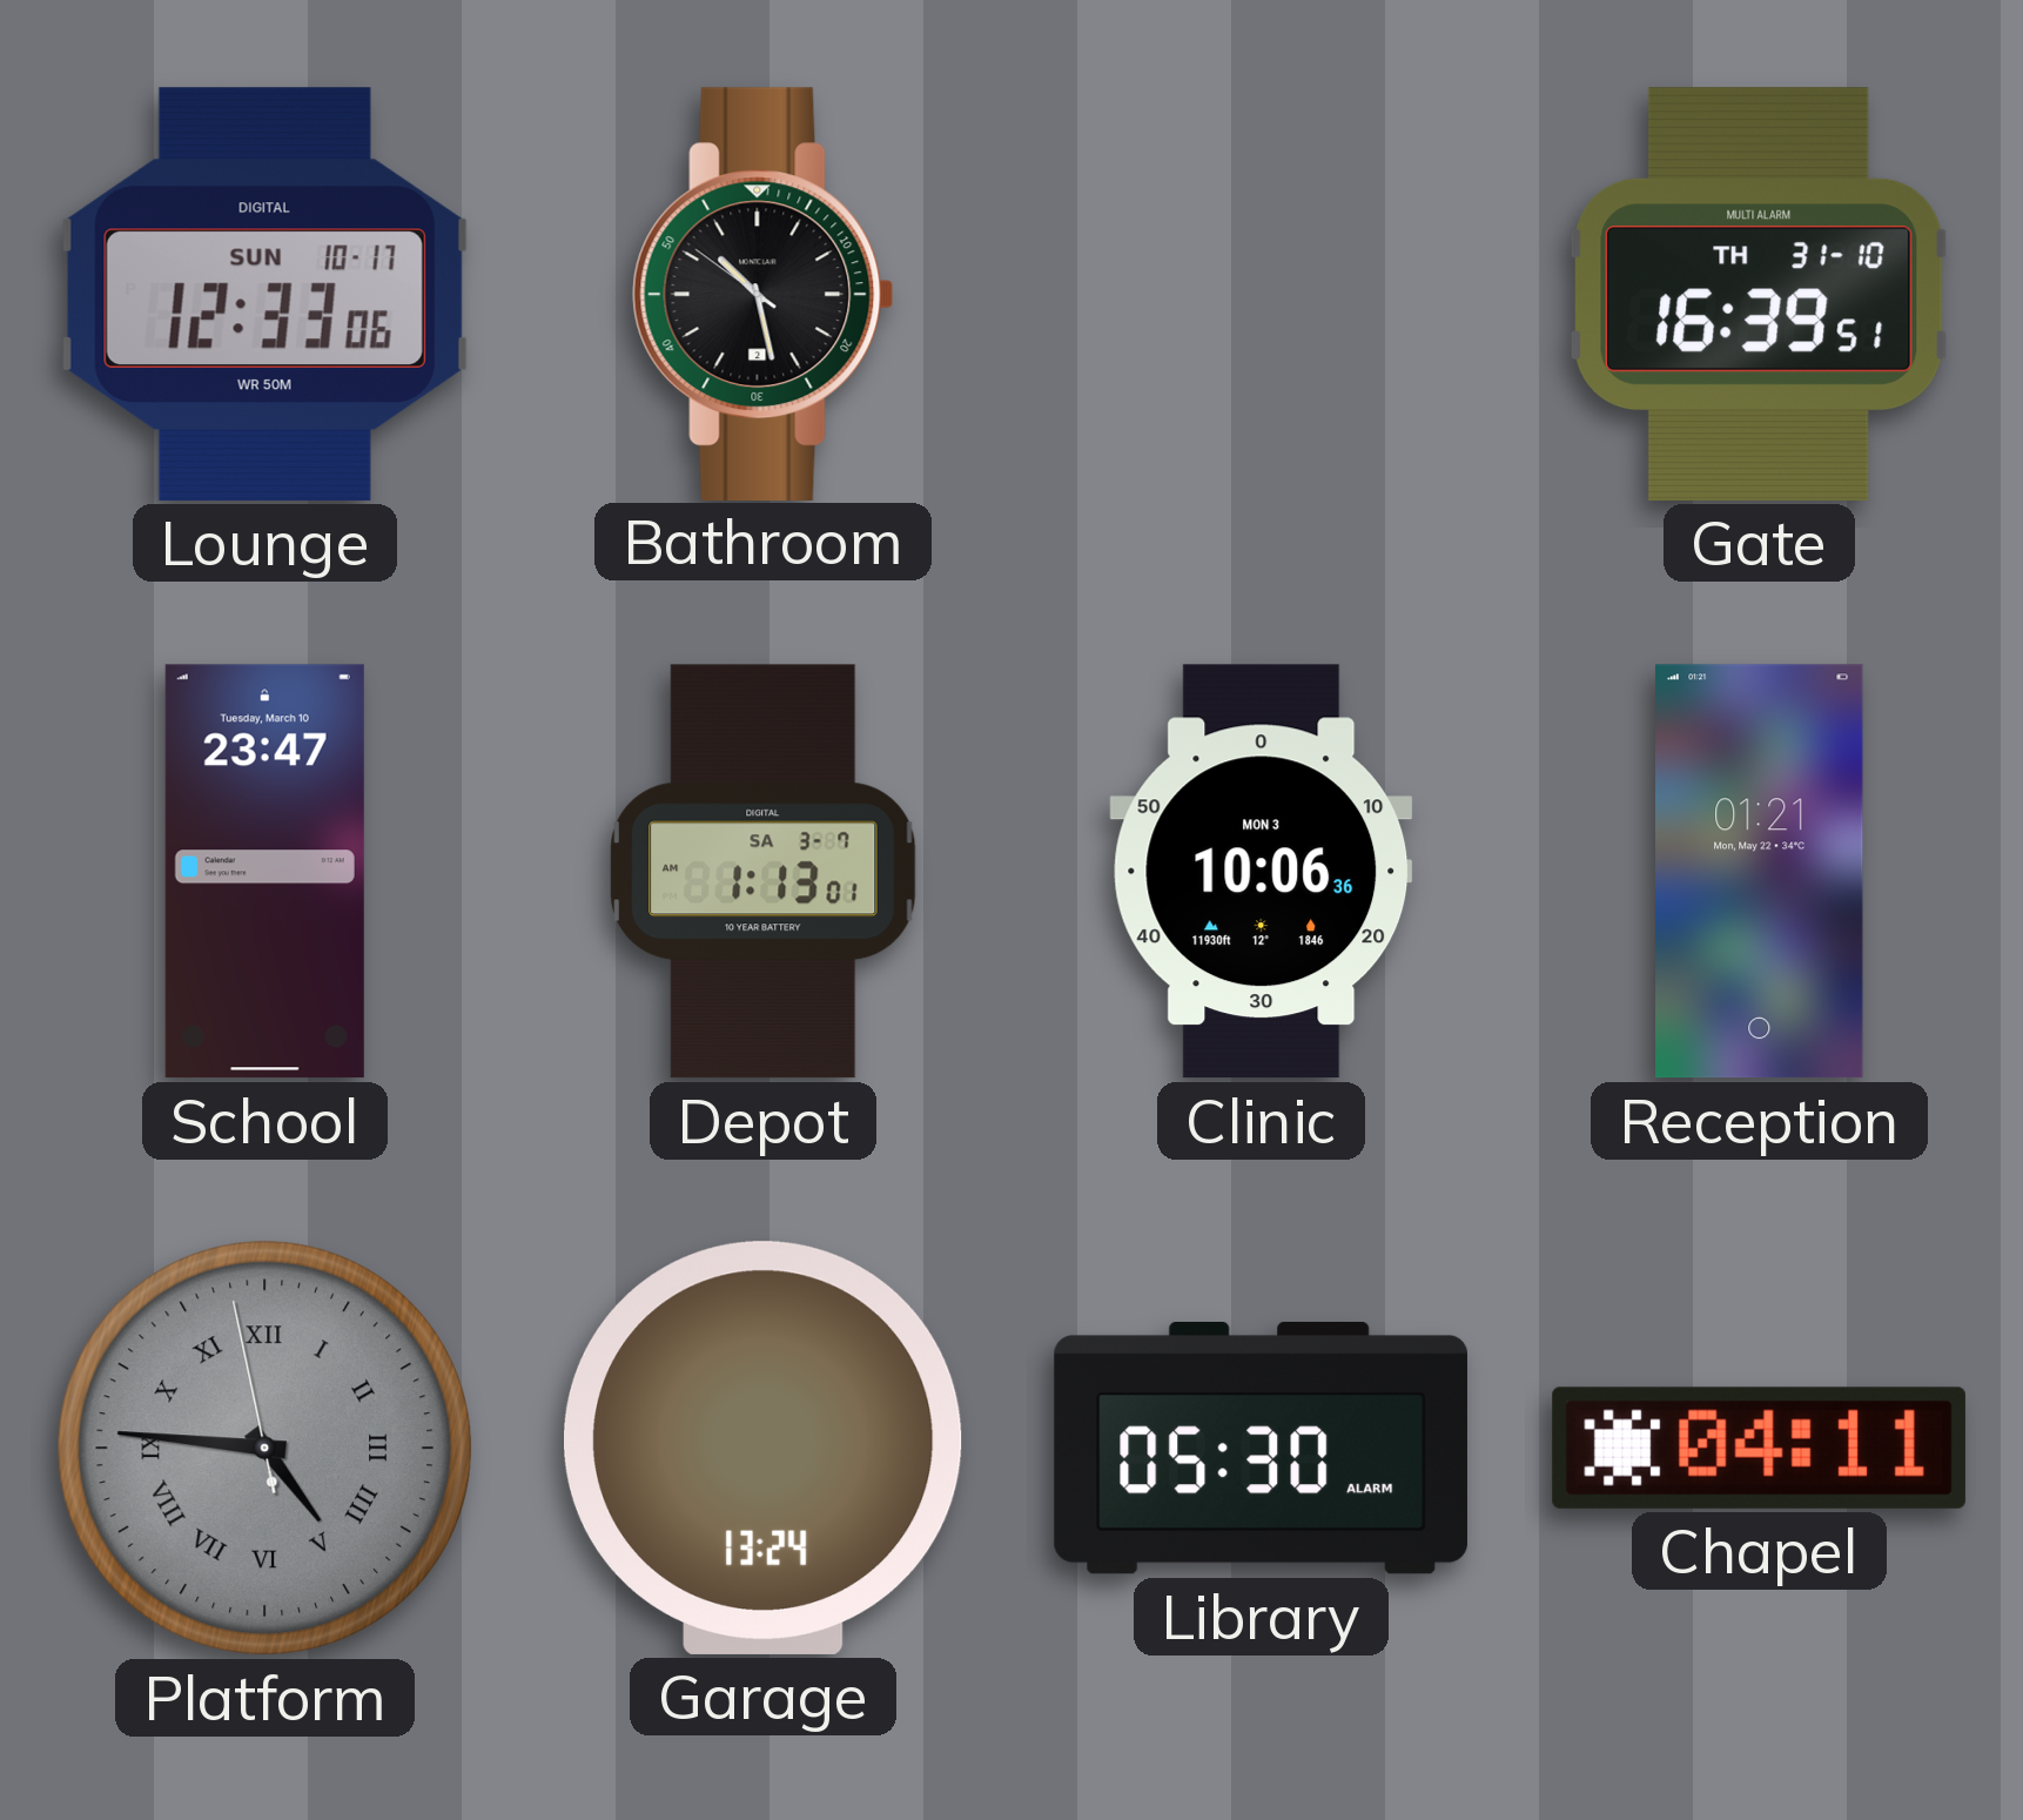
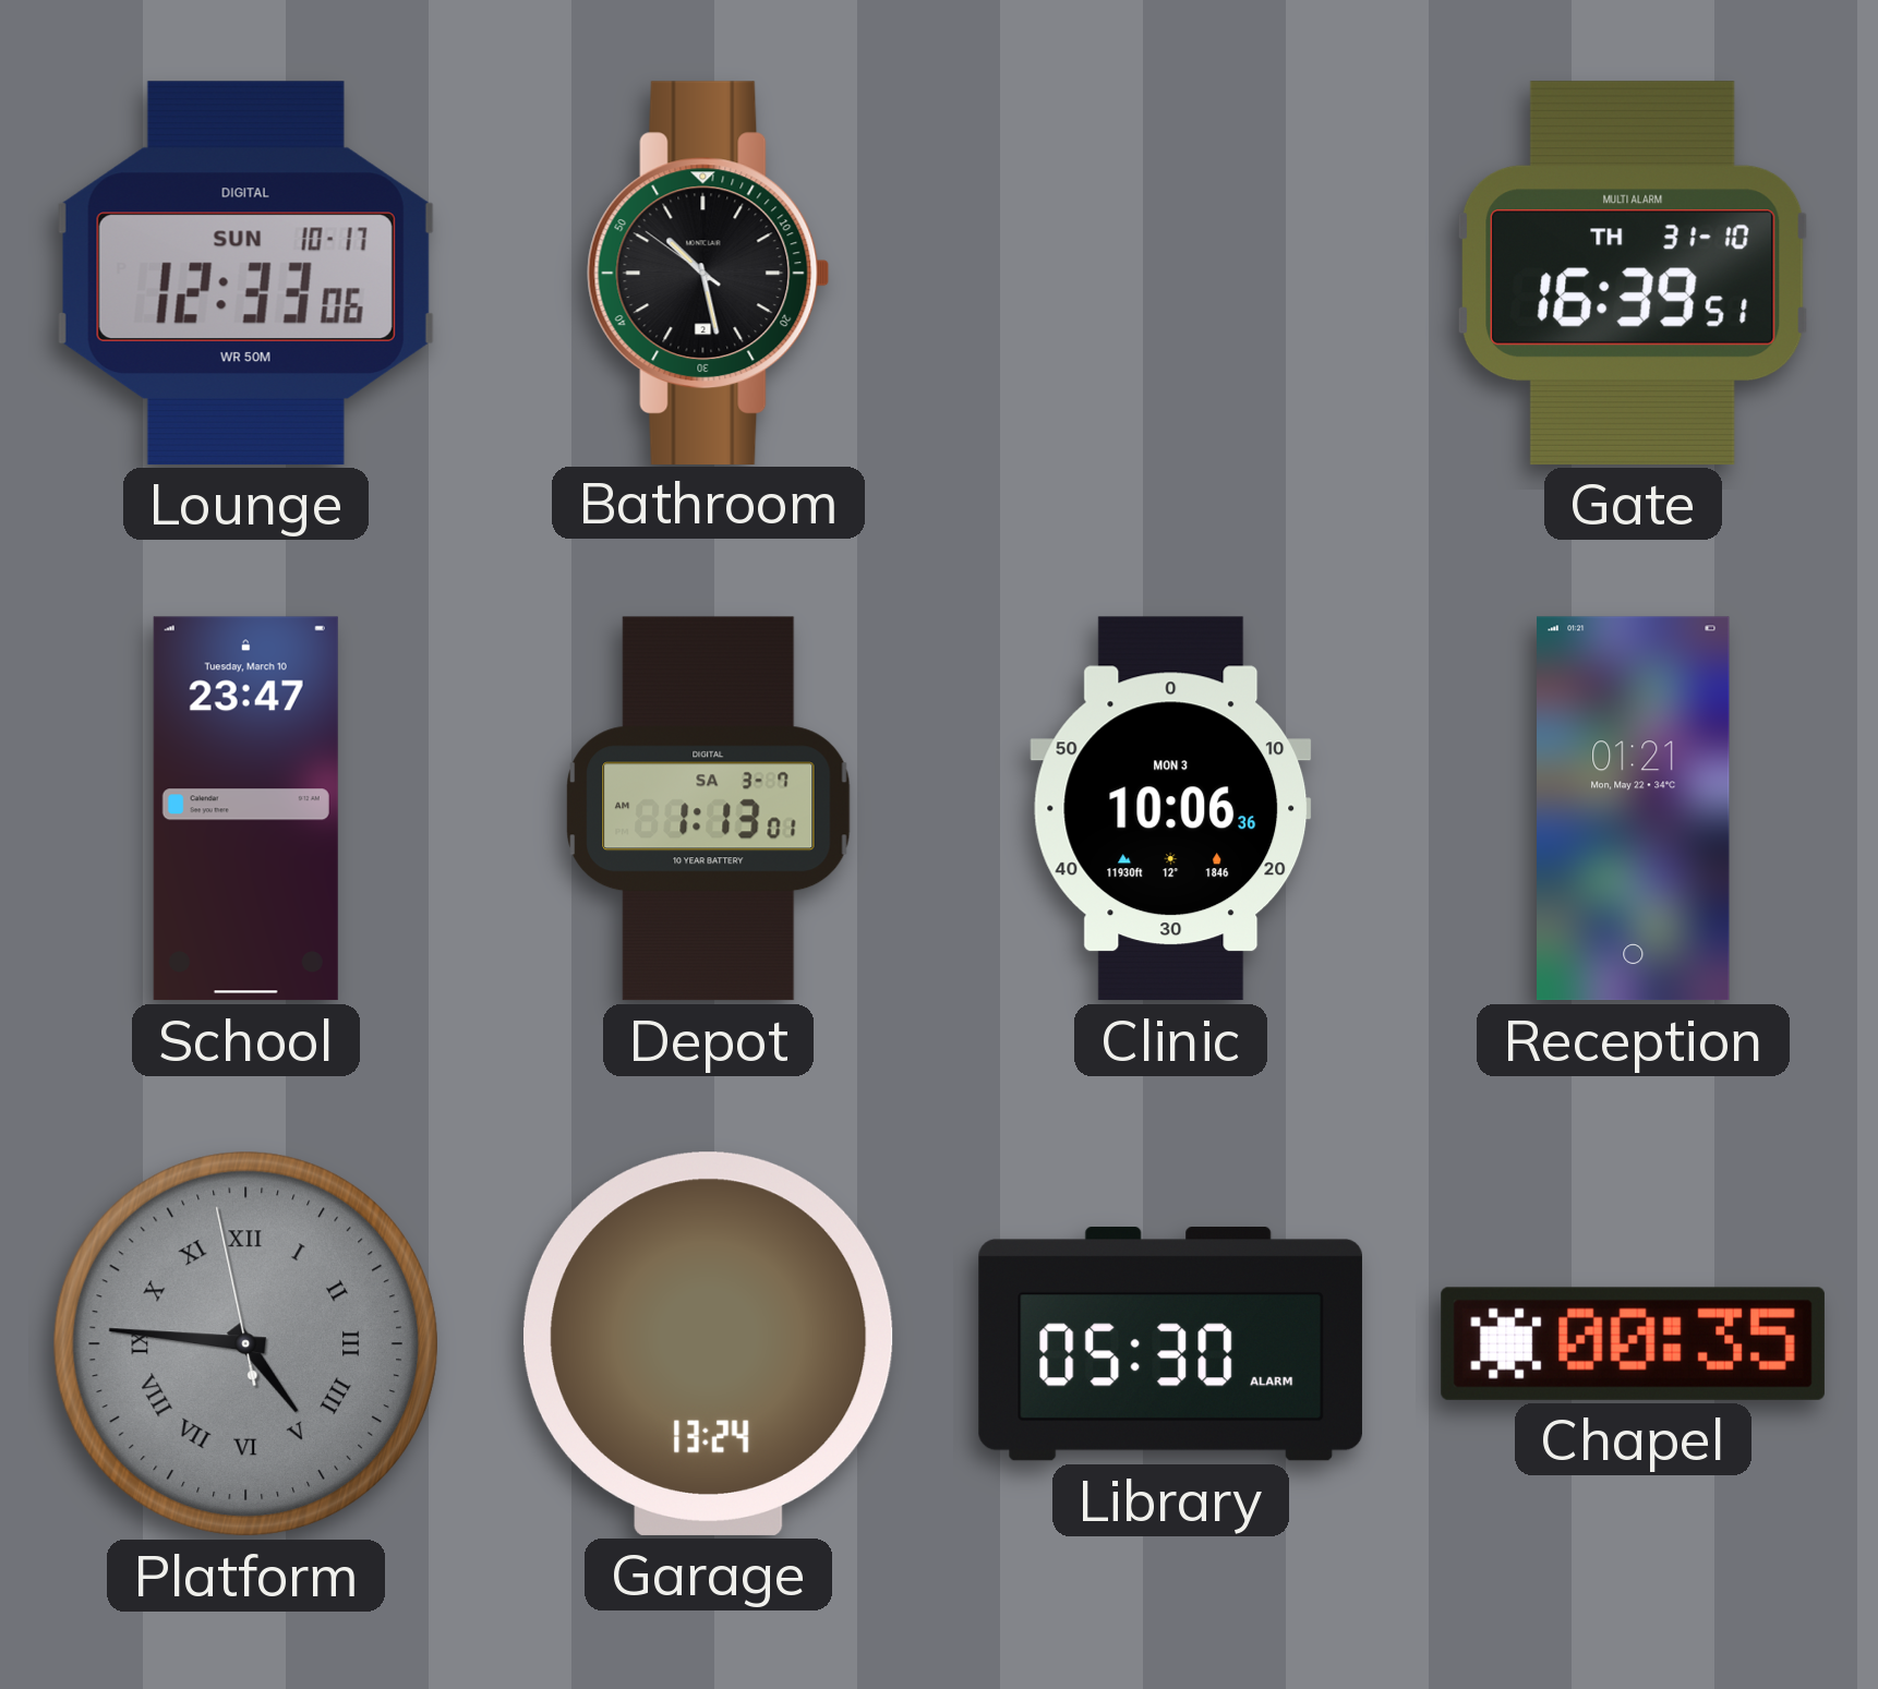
Chapel: 04:11 -> 00:35 (1633, 1343)
